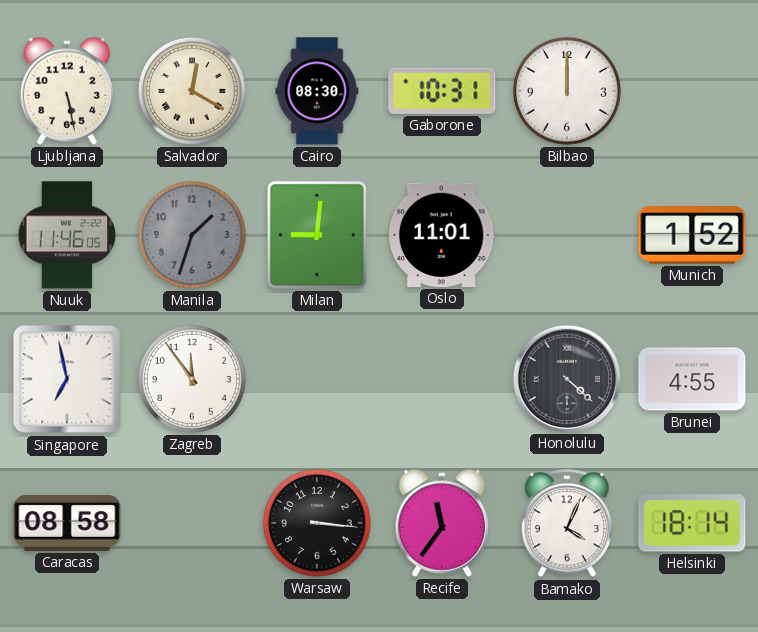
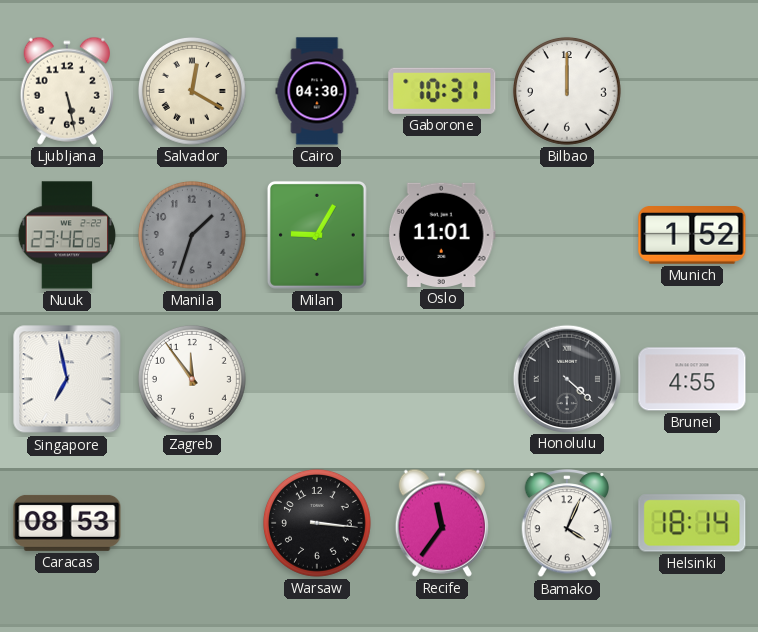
Cairo: 08:30 -> 04:30 (317, 91)
Nuuk: 11:46 -> 23:46 (67, 235)
Milan: 9:01 -> 9:05 (317, 235)
Caracas: 08:58 -> 08:53 (67, 523)
